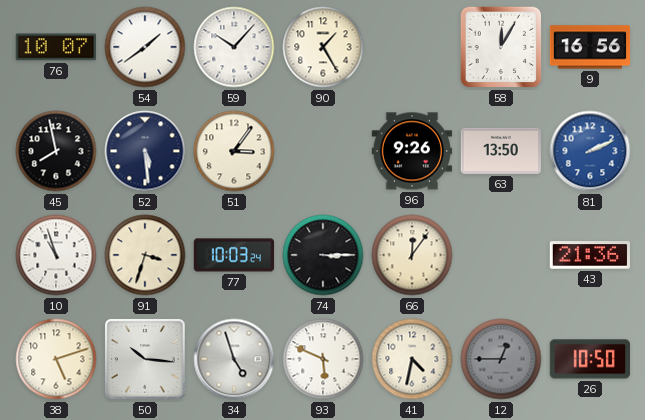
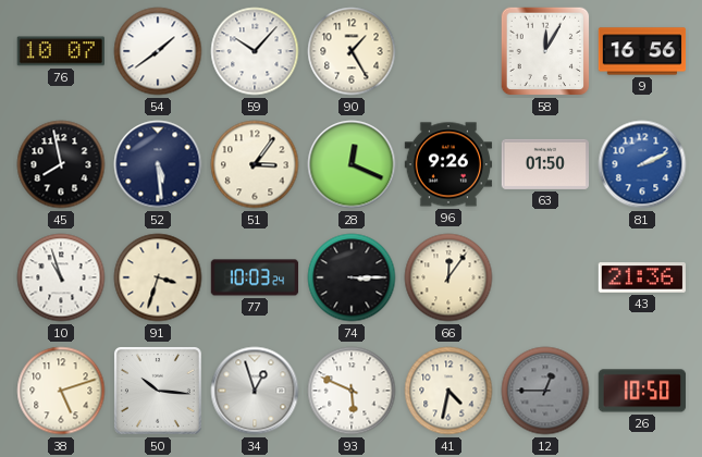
28: none -> 12:19 (352, 164)
63: 13:50 -> 01:50 (545, 164)
34: 4:57 -> 12:57 (255, 391)
